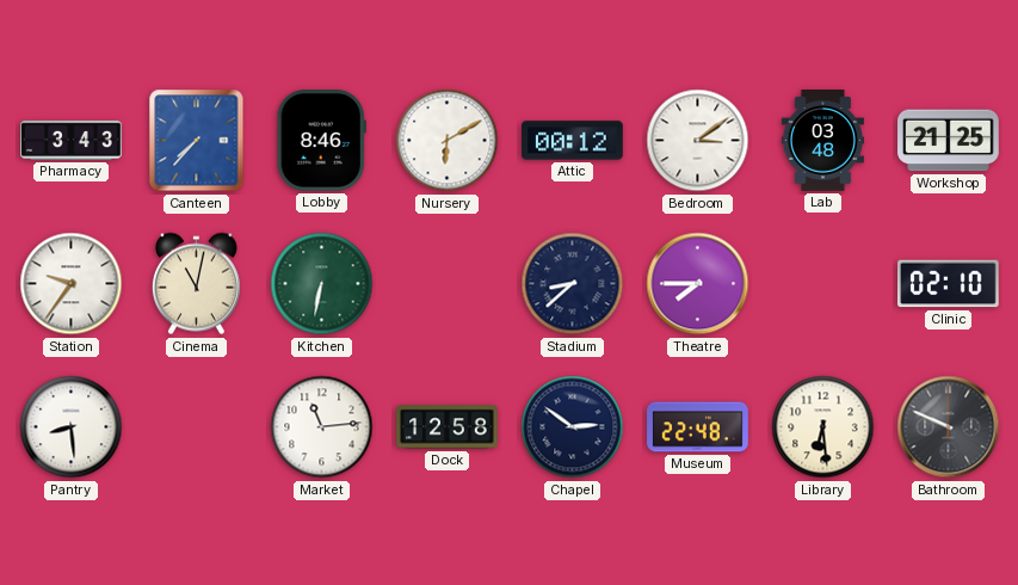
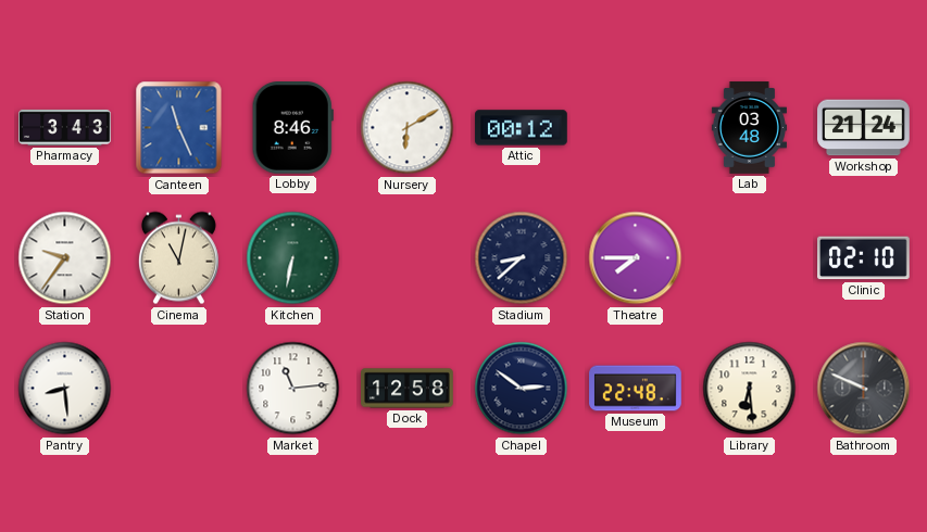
Canteen: 7:37 -> 11:26 (179, 128)
Bedroom: 3:09 -> none (698, 141)
Workshop: 21:25 -> 21:24 (864, 128)
